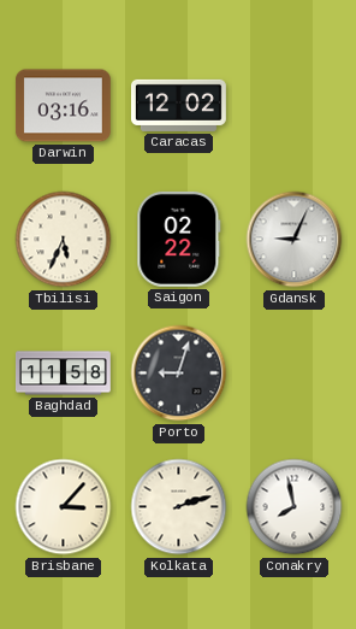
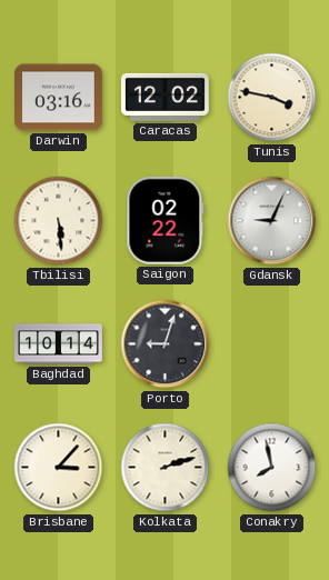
Tunis: none -> 3:47 (272, 98)
Tbilisi: 5:34 -> 5:29 (59, 221)
Baghdad: 11:58 -> 10:14 (58, 344)
